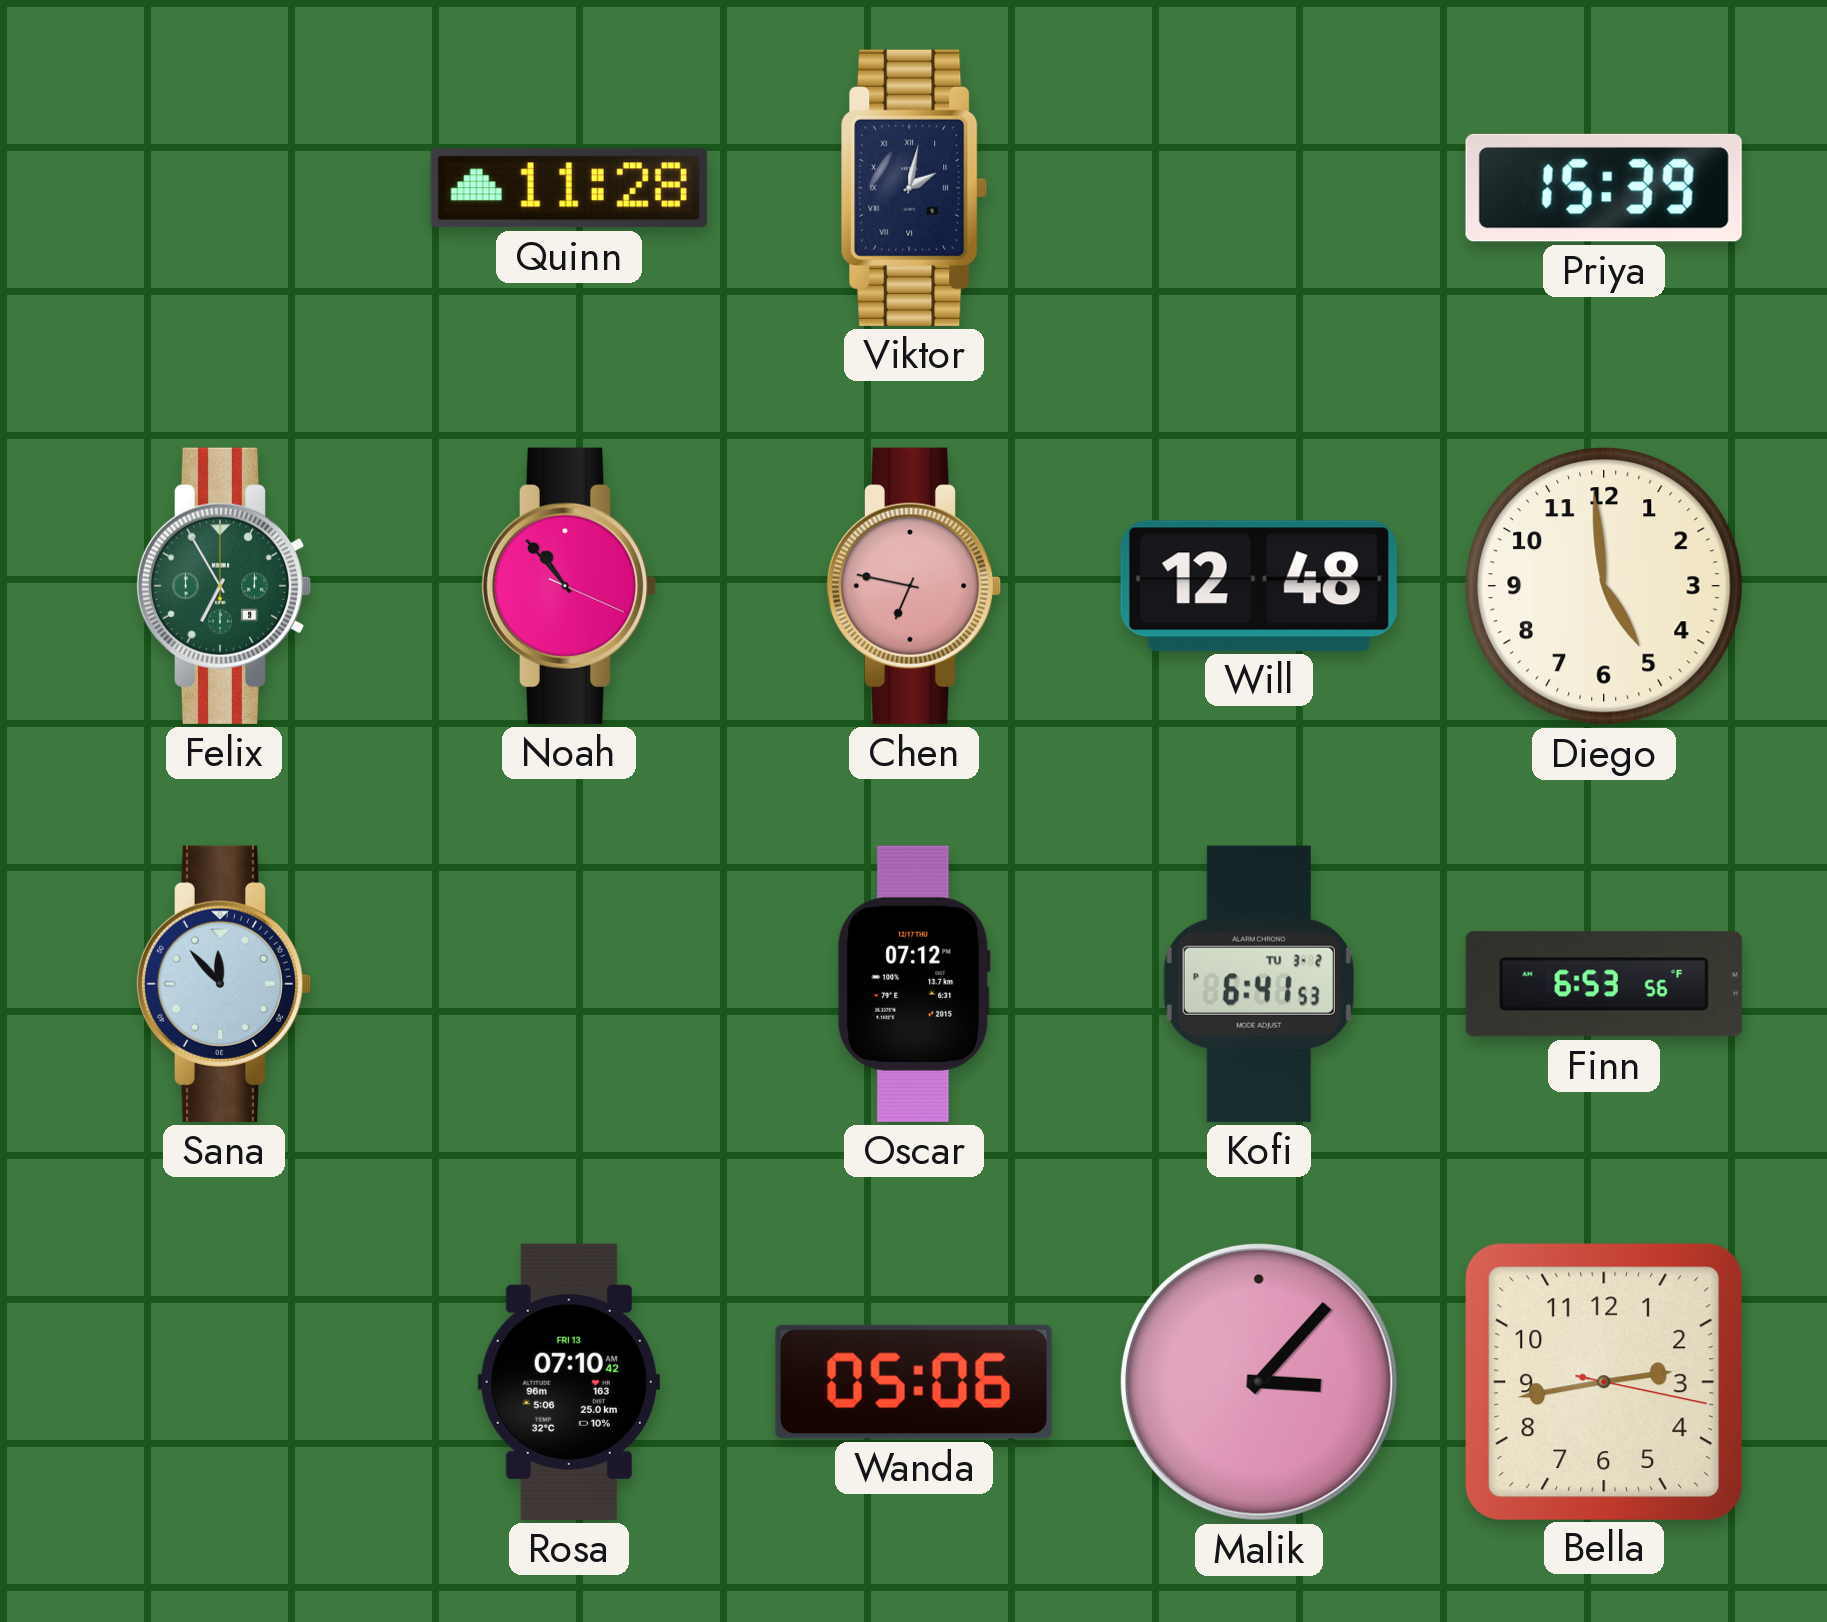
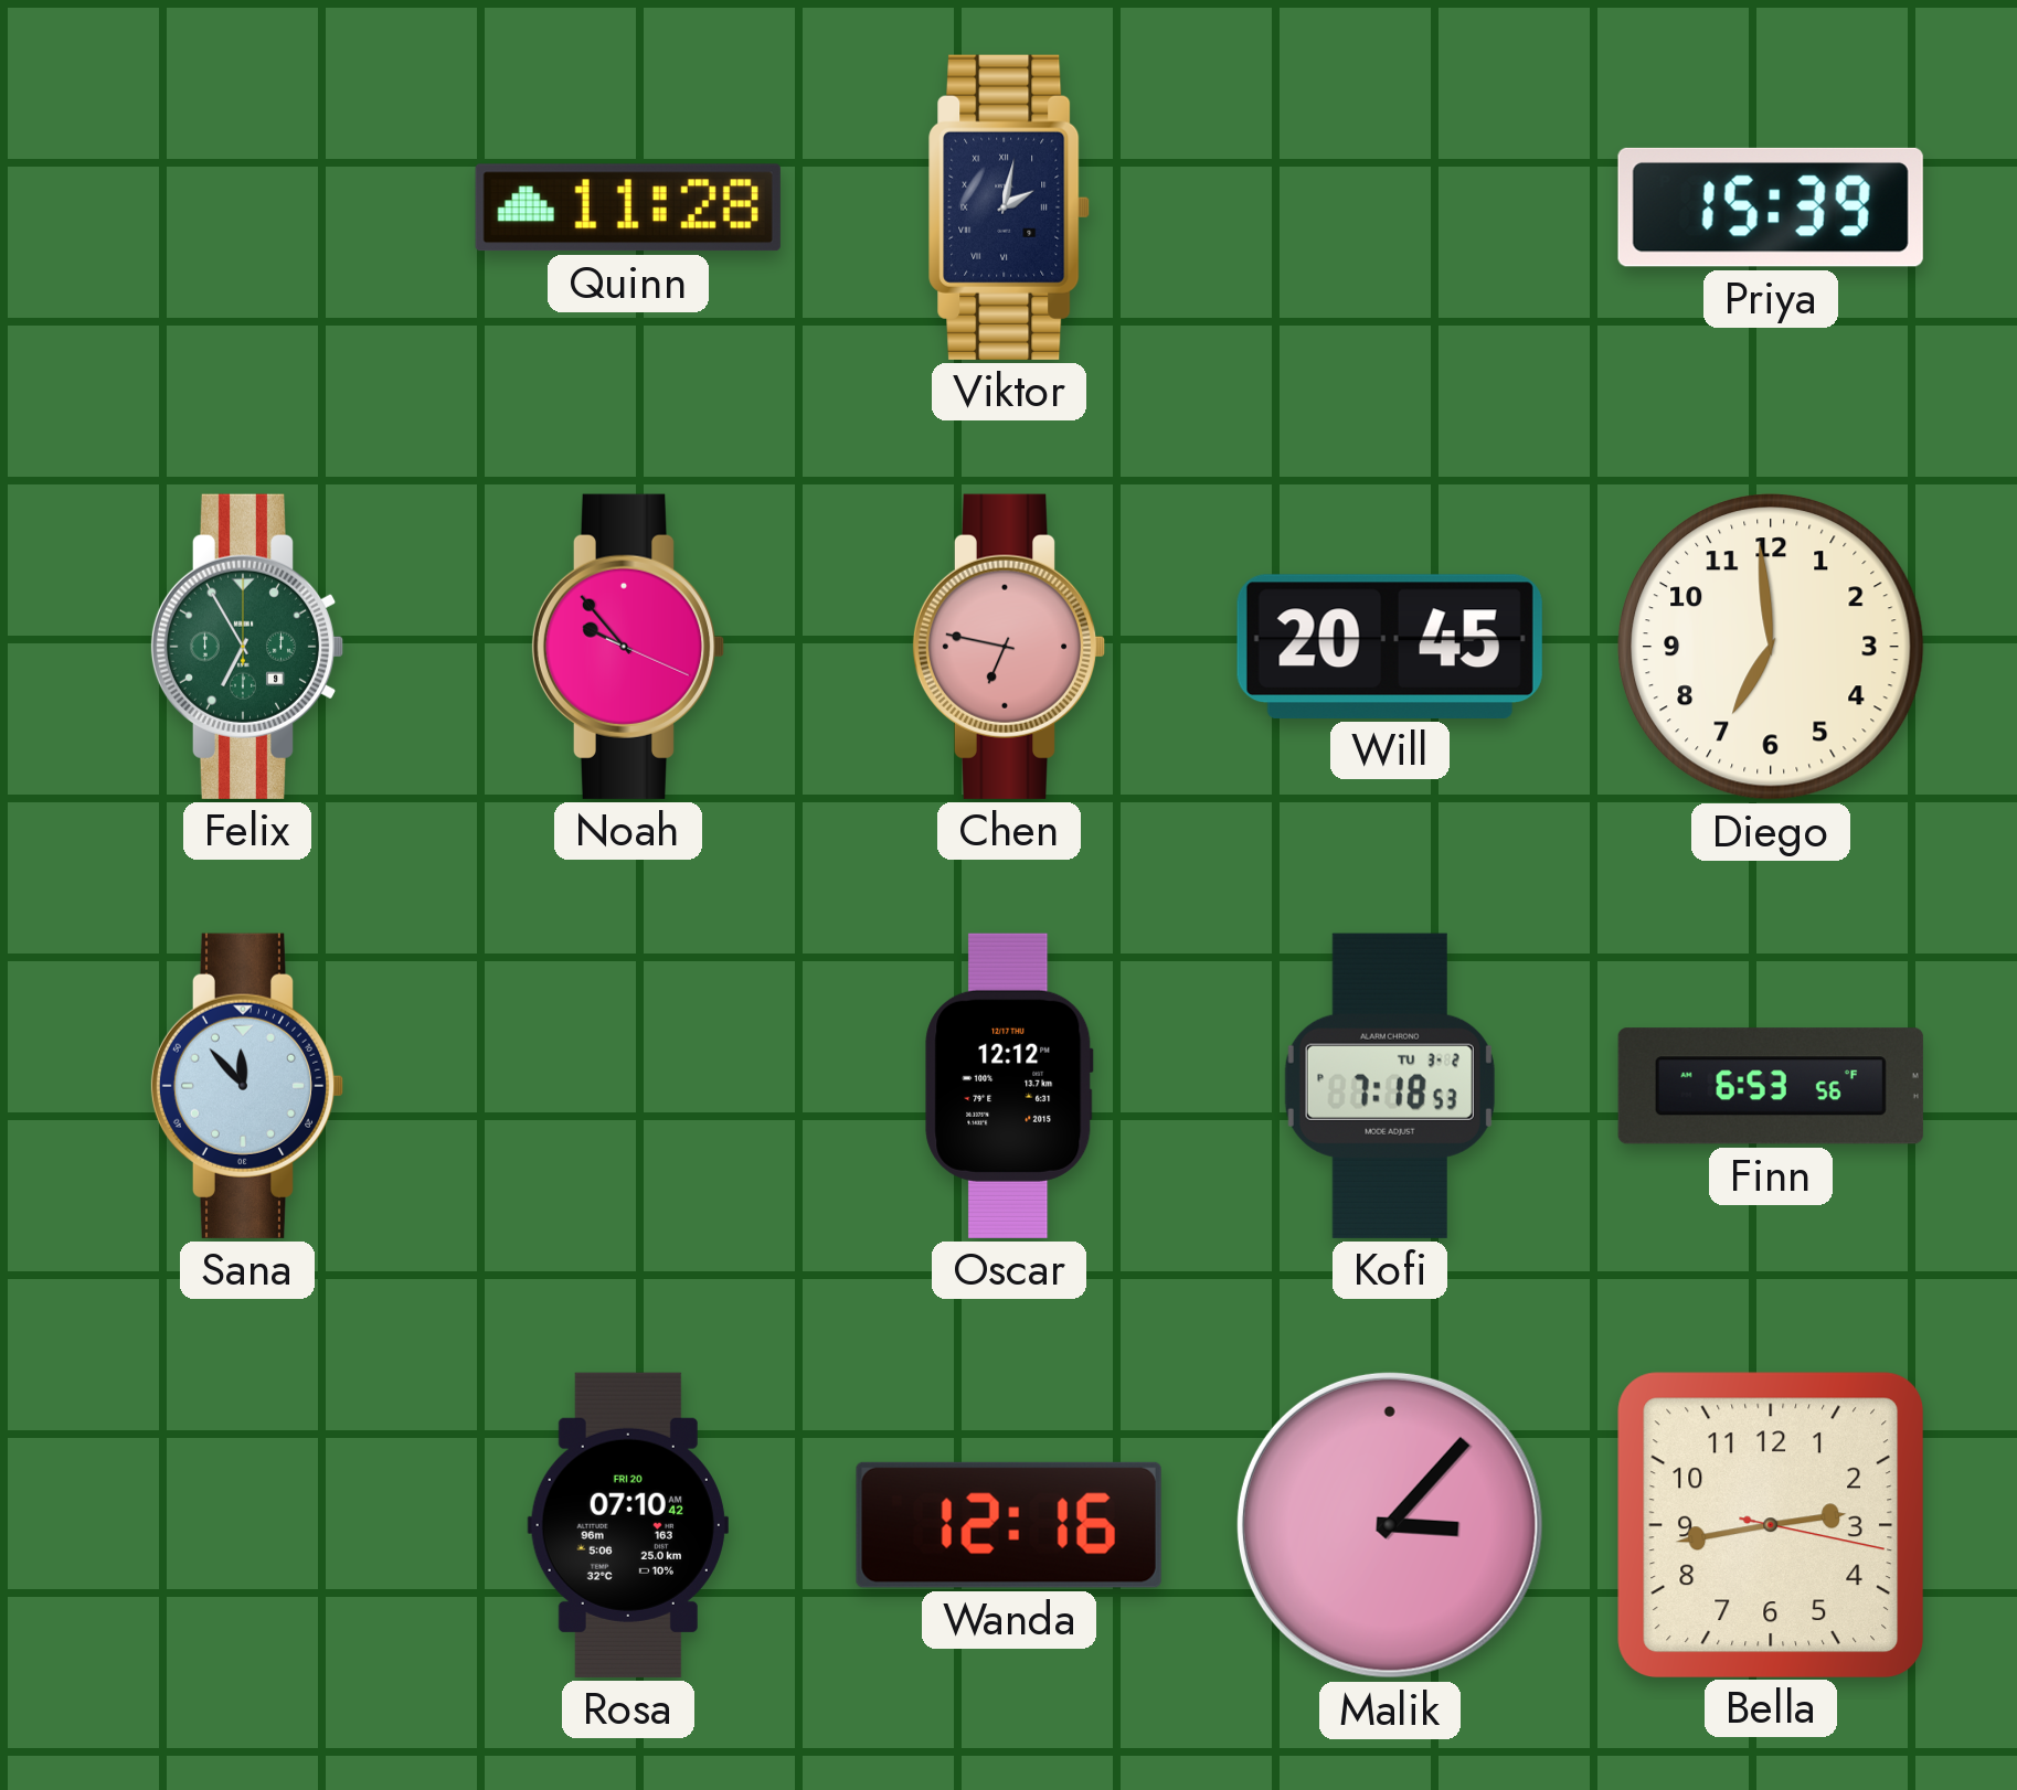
Noah: 10:53 -> 9:53 (628, 647)
Will: 12:48 -> 20:45 (1390, 647)
Diego: 4:59 -> 6:59 (1772, 648)
Oscar: 07:12 -> 12:12 (1009, 1086)
Kofi: 6:41 -> 7:18 (1390, 1086)
Rosa date: FRI 13 -> FRI 20 (628, 1525)
Wanda: 05:06 -> 12:16 (1009, 1525)
